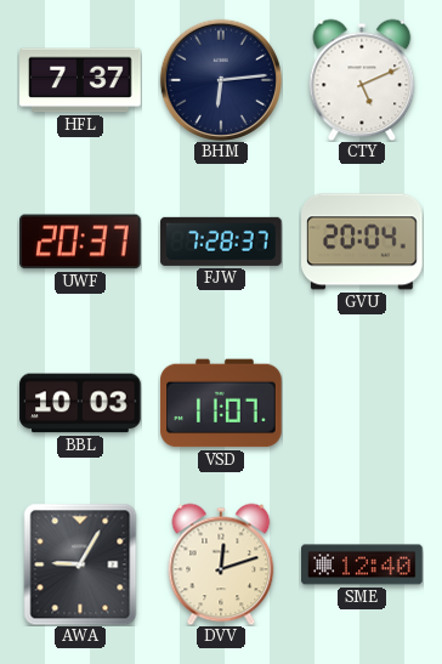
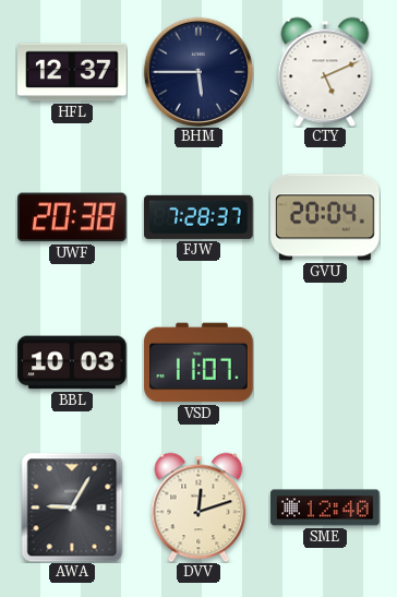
HFL: 7:37 -> 12:37 (72, 72)
BHM: 6:14 -> 5:45 (198, 72)
UWF: 20:37 -> 20:38 (73, 217)
